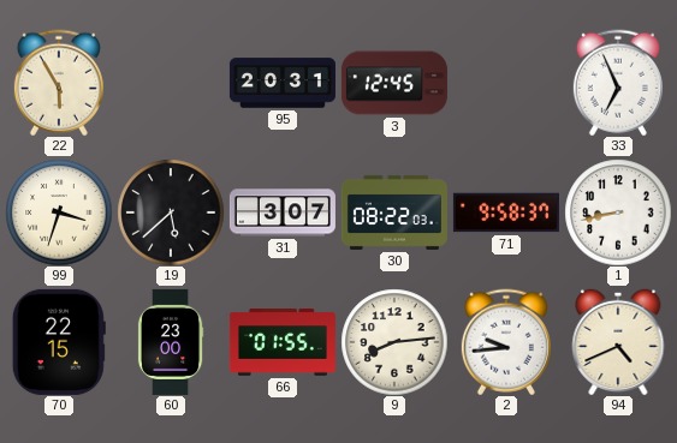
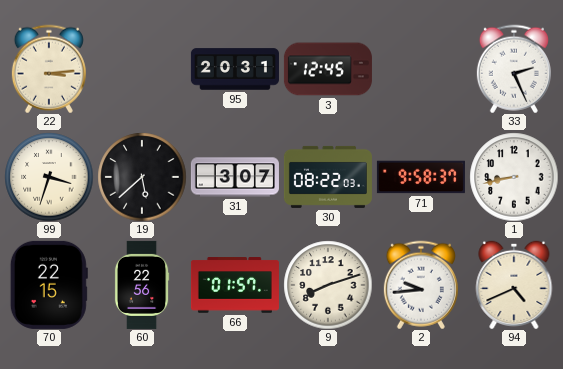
22: 5:55 -> 3:14 (49, 69)
33: 6:56 -> 2:26 (514, 69)
60: 23:00 -> 22:56 (142, 285)
66: 01:55 -> 01:57 (235, 285)
9: 8:14 -> 8:12 (328, 285)
